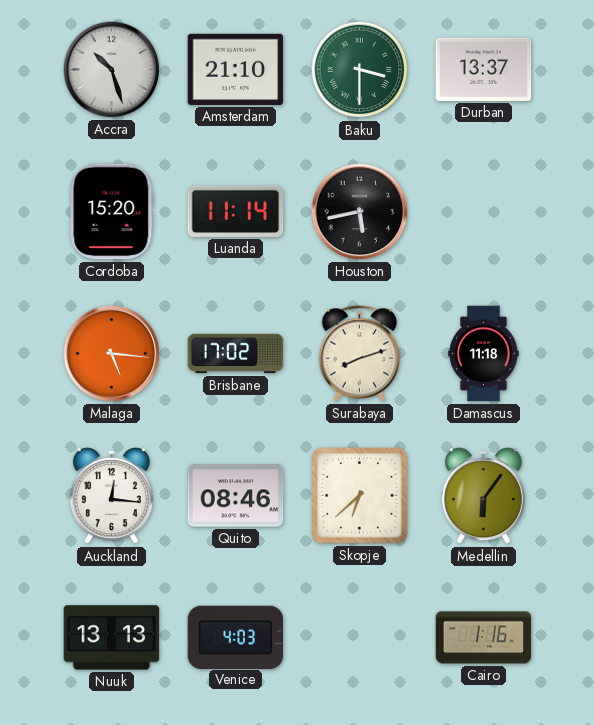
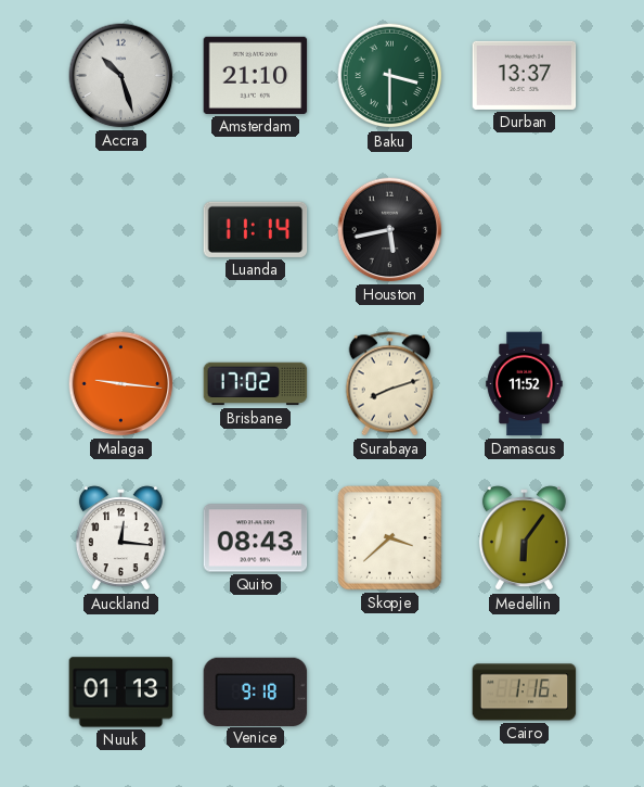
Cordoba: 15:20 -> none (112, 212)
Malaga: 5:16 -> 9:16 (121, 384)
Damascus: 11:18 -> 11:52 (525, 384)
Quito: 08:46 -> 08:43 (256, 538)
Skopje: 6:38 -> 3:38 (390, 538)
Nuuk: 13:13 -> 01:13 (121, 693)
Venice: 4:03 -> 9:18 (256, 691)
